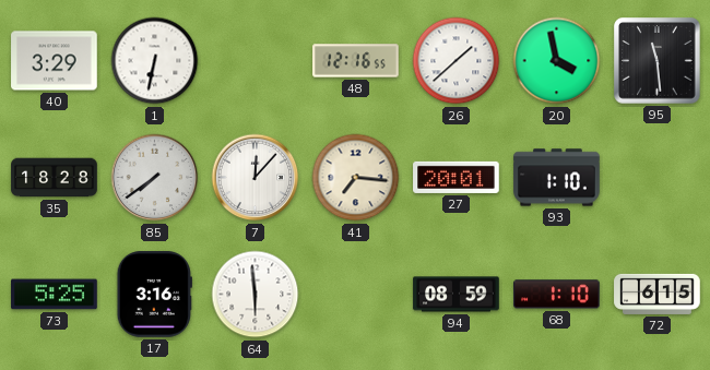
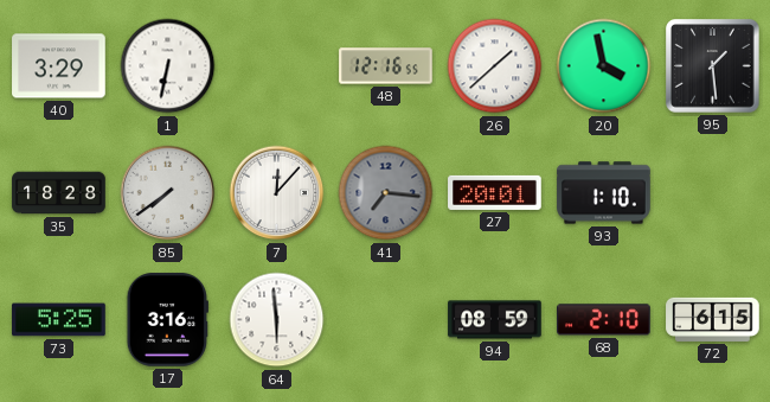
95: 11:29 -> 1:29 (713, 66)
41 dial: cream -> grey (386, 193)
68: 1:10 -> 2:10 (604, 320)
